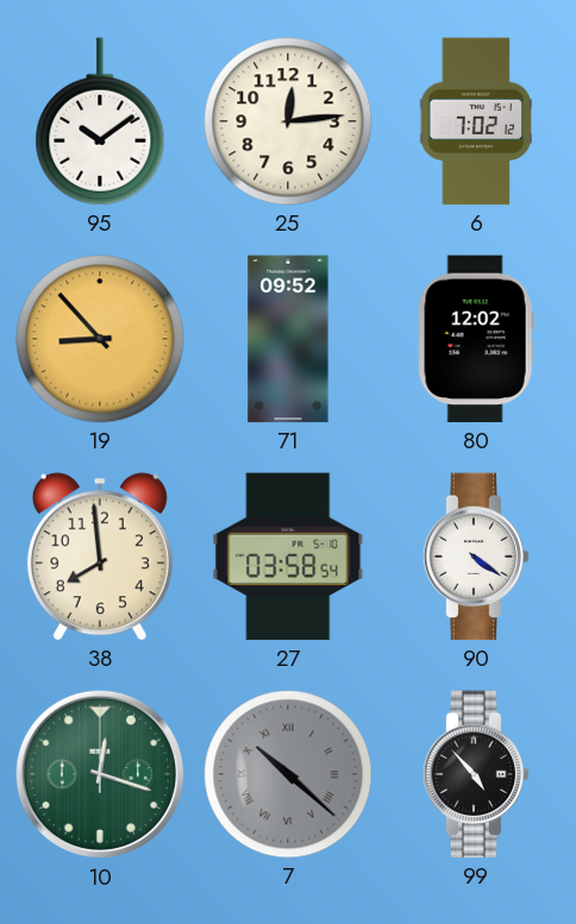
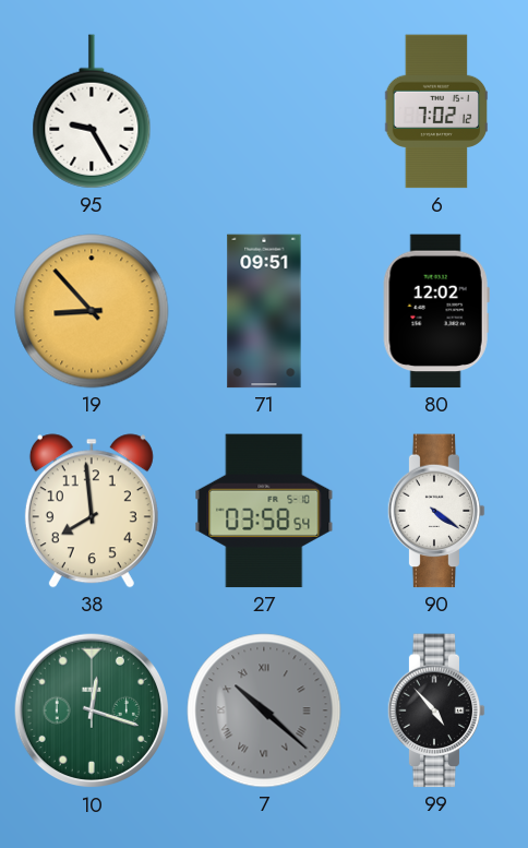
95: 10:09 -> 9:25 (92, 111)
25: 12:14 -> none (288, 121)
71: 09:52 -> 09:51 (264, 311)
